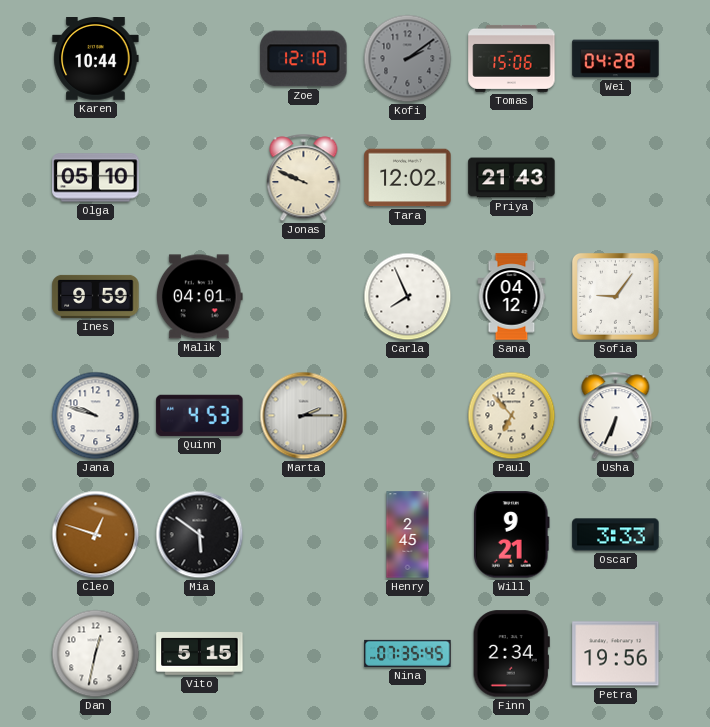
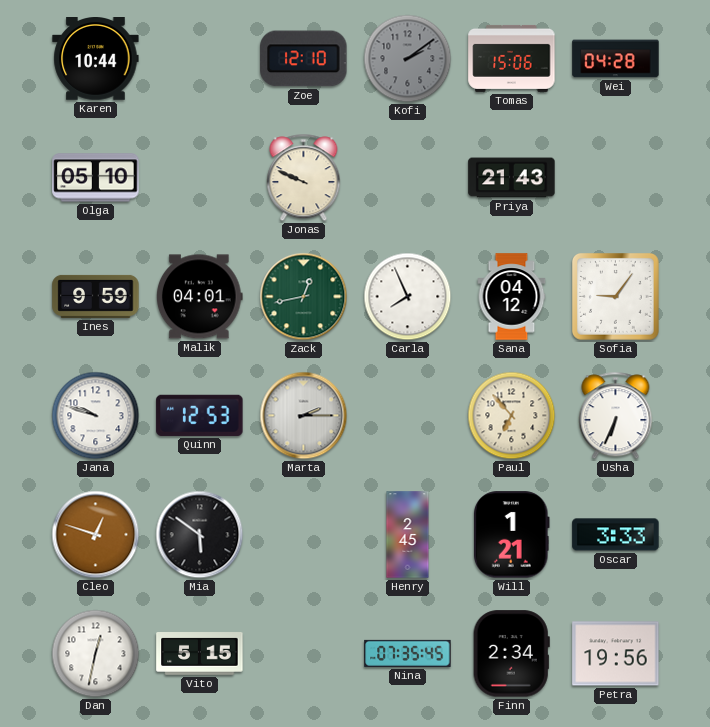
Tara: 12:02 -> none (408, 178)
Zack: none -> 12:43 (304, 297)
Quinn: 4:53 -> 12:53 (200, 415)
Will: 9:21 -> 1:21 (512, 535)
